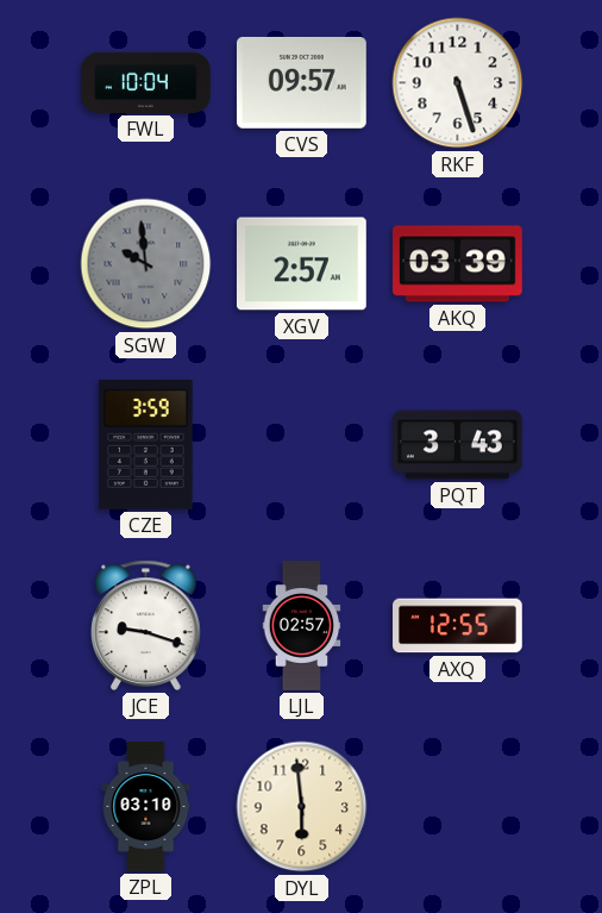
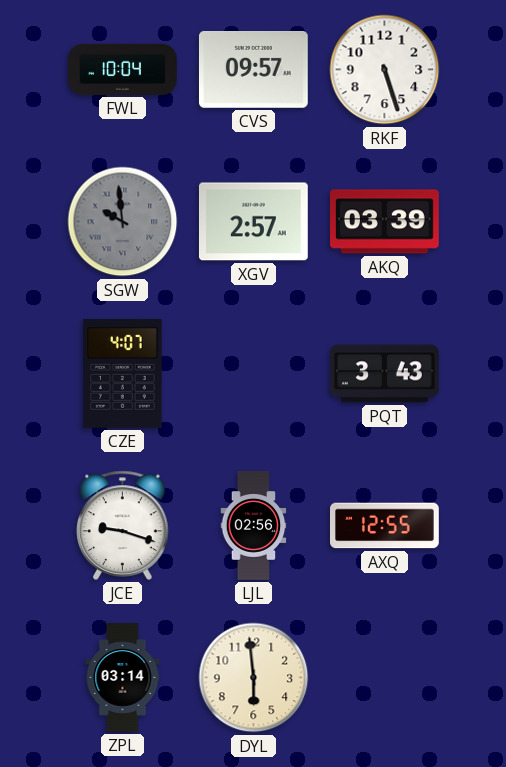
CZE: 3:59 -> 4:07 (123, 373)
LJL: 02:57 -> 02:56 (254, 526)
ZPL: 03:10 -> 03:14 (123, 678)
